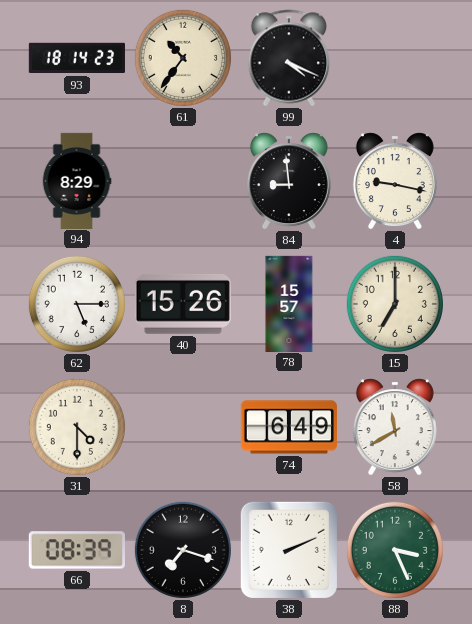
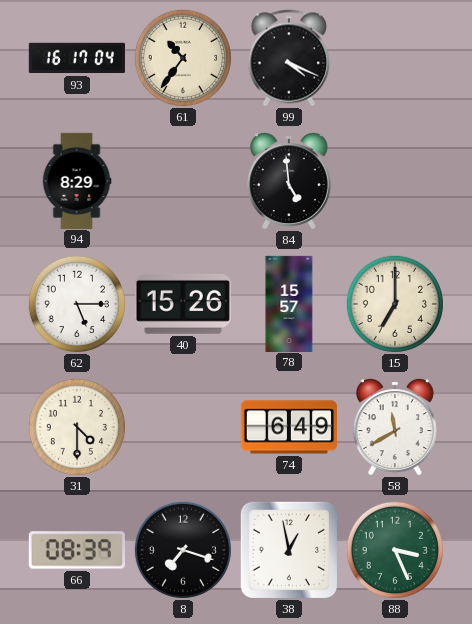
93: 18:14 -> 16:17 (77, 58)
84: 8:59 -> 4:59 (289, 181)
4: 9:17 -> none (395, 181)
38: 2:11 -> 12:58 (289, 550)
